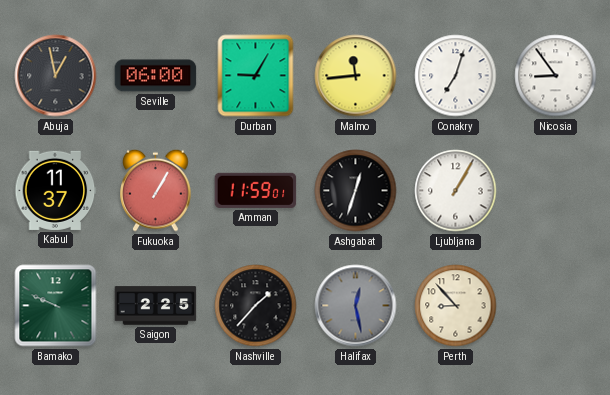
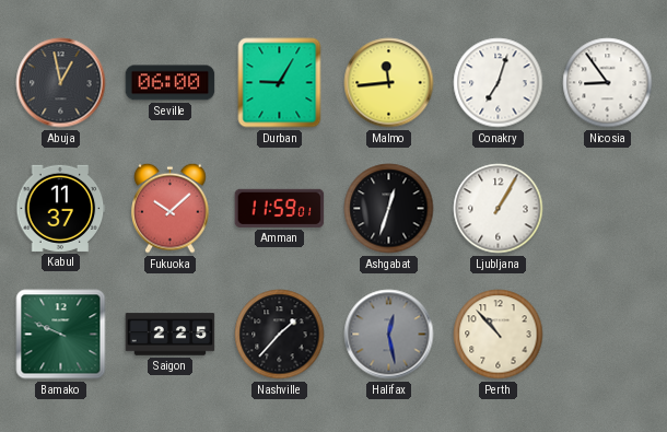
Fukuoka: 1:05 -> 10:08 (171, 208)
Perth: 8:53 -> 10:53 (499, 335)
